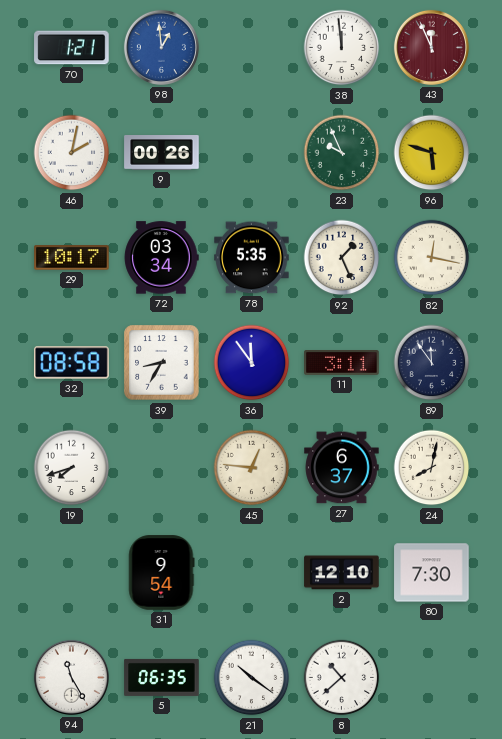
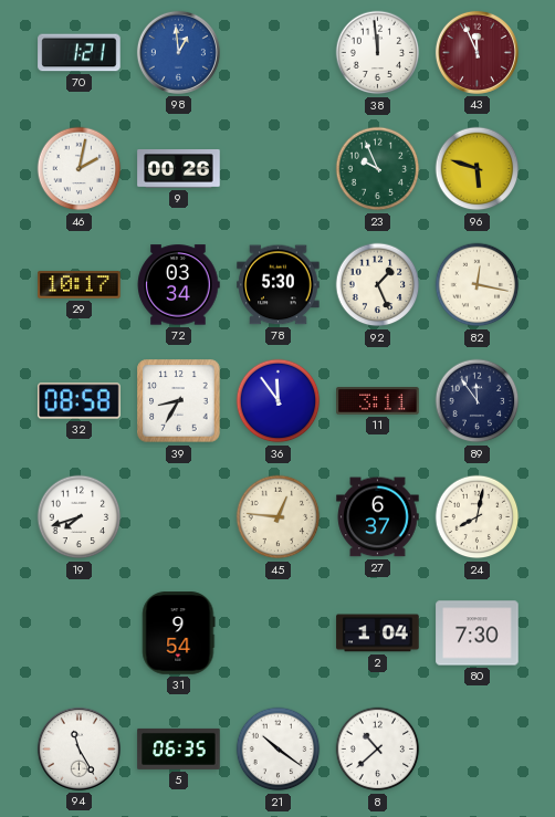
78: 5:35 -> 5:30 (279, 285)
2: 12:10 -> 1:04 (378, 633)
